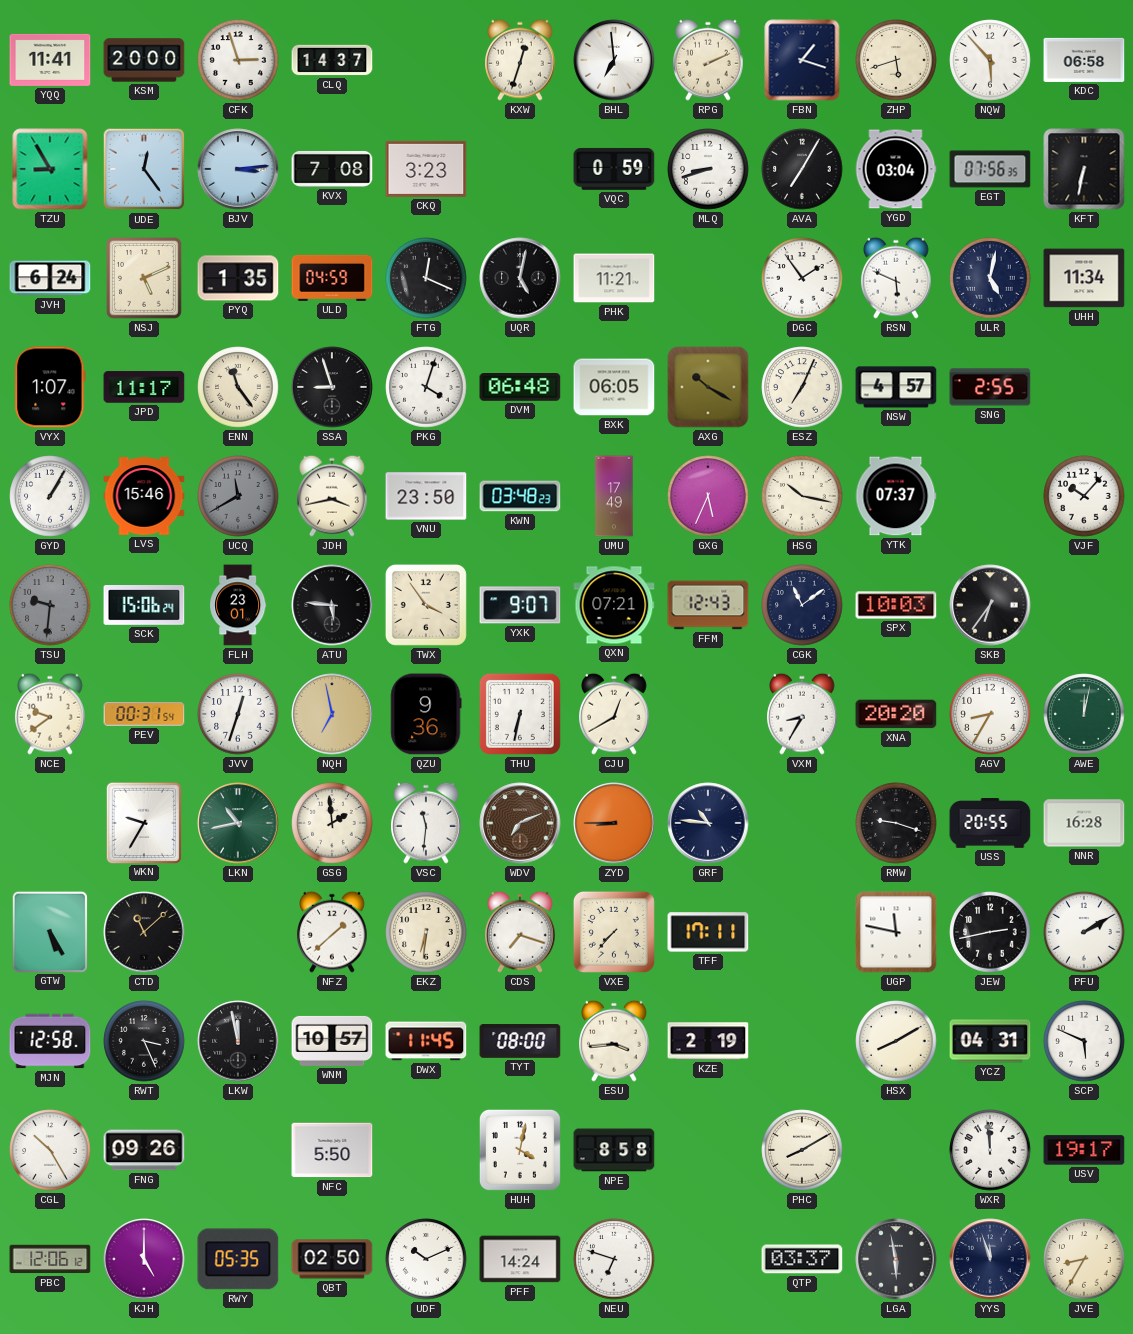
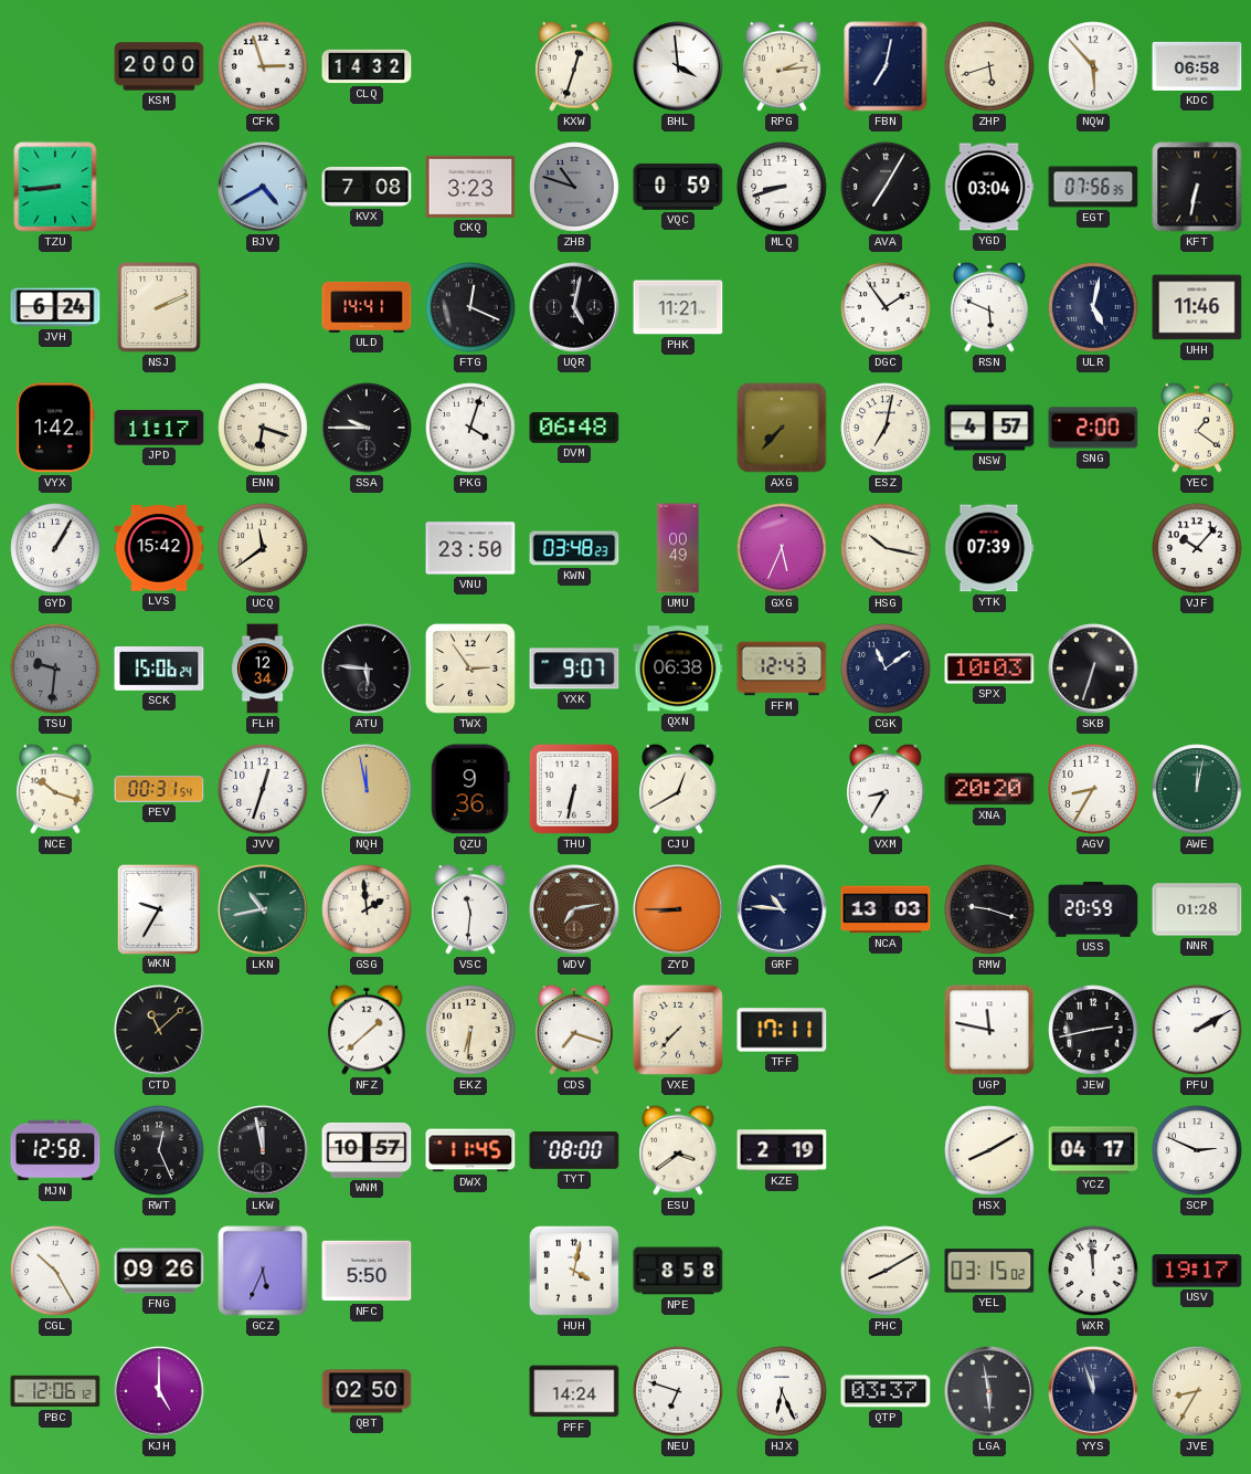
YQQ: 11:41 -> none (50, 60)
CLQ: 14:37 -> 14:32 (367, 66)
BHL: 6:59 -> 3:59 (678, 66)
RPG: 2:11 -> 2:14 (783, 66)
FBN: 1:18 -> 7:02 (886, 66)
TZU: 8:55 -> 8:44 (55, 187)
UDE: 12:24 -> none (144, 169)
BJV: 3:14 -> 4:40 (263, 187)
ZHB: none -> 10:48 (574, 187)
NSJ: 5:11 -> 2:11 (160, 308)
PYQ: 1:35 -> none (238, 278)
ULD: 04:59 -> 14:41 (367, 307)
UHH: 11:34 -> 11:46 (1197, 307)
VYX: 1:07 -> 1:42 (55, 428)
ENN: 11:24 -> 6:18 (263, 428)
SSA: 8:57 -> 9:45 (367, 428)
BXK: 06:05 -> none (614, 387)
AXG: 10:20 -> 7:37 (782, 428)
ESZ: 7:04 -> 7:02 (886, 428)
SNG: 2:55 -> 2:00 (1093, 428)
YEC: none -> 1:21 (1198, 428)
LVS: 15:46 -> 15:42 (159, 548)
UCQ: 11:40 -> 11:39 (263, 548)
UCQ dial: grey -> cream (263, 548)
JDH: 3:43 -> none (333, 496)
UMU: 17:49 -> 00:49 (678, 548)
YTK: 07:37 -> 07:39 (989, 548)
FLH: 23:01 -> 12:34 (263, 668)
TWX: 3:54 -> 2:54 (470, 668)
QXN: 07:21 -> 06:38 (678, 668)
SKB: 6:36 -> 6:33 (1093, 668)
NCE: 9:39 -> 10:18 (56, 789)
NQH: 6:58 -> 11:58 (367, 789)
WDV: 7:11 -> 7:13 (574, 909)
NCA: none -> 13:03 (886, 909)
USS: 20:55 -> 20:59 (1093, 909)
NNR: 16:28 -> 01:28 (1197, 909)
GTW: 5:25 -> none (49, 931)
RWT: 3:26 -> 12:26 (159, 1150)
ESU: 3:44 -> 3:39 (679, 1150)
YCZ: 04:31 -> 04:17 (1093, 1150)
SCP: 5:49 -> 2:49 (1197, 1150)
GCZ: none -> 5:34 (263, 1271)
YEL: none -> 03:15 (989, 1271)
RWY: 05:35 -> none (238, 1259)
UDF: 10:11 -> none (426, 1259)
HJX: none -> 6:26 (782, 1391)
